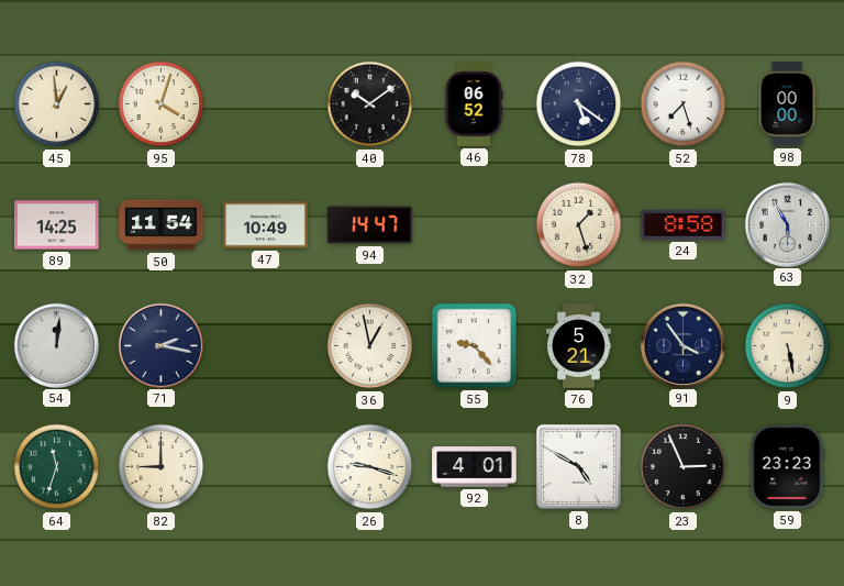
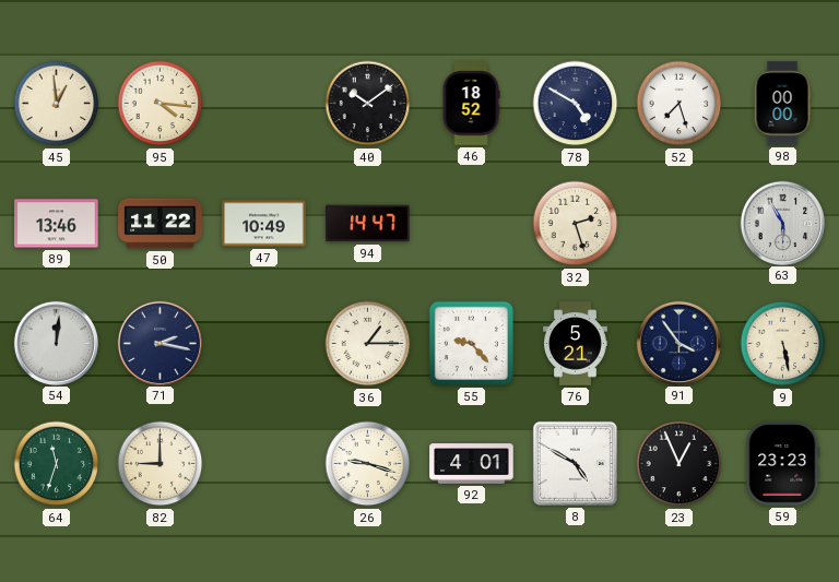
95: 4:03 -> 4:16 (161, 104)
46: 06:52 -> 18:52 (471, 104)
78: 5:21 -> 4:50 (576, 104)
89: 14:25 -> 13:46 (57, 224)
50: 11:54 -> 11:22 (161, 224)
32: 1:27 -> 2:27 (576, 224)
24: 8:58 -> none (684, 224)
36: 12:58 -> 1:15 (368, 344)
23: 2:56 -> 12:56 (680, 464)
